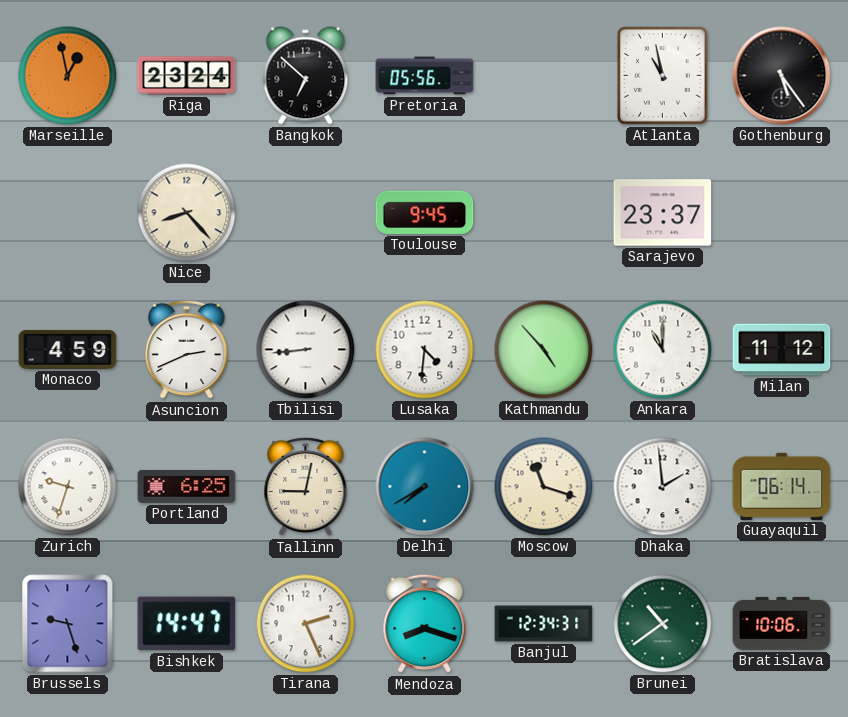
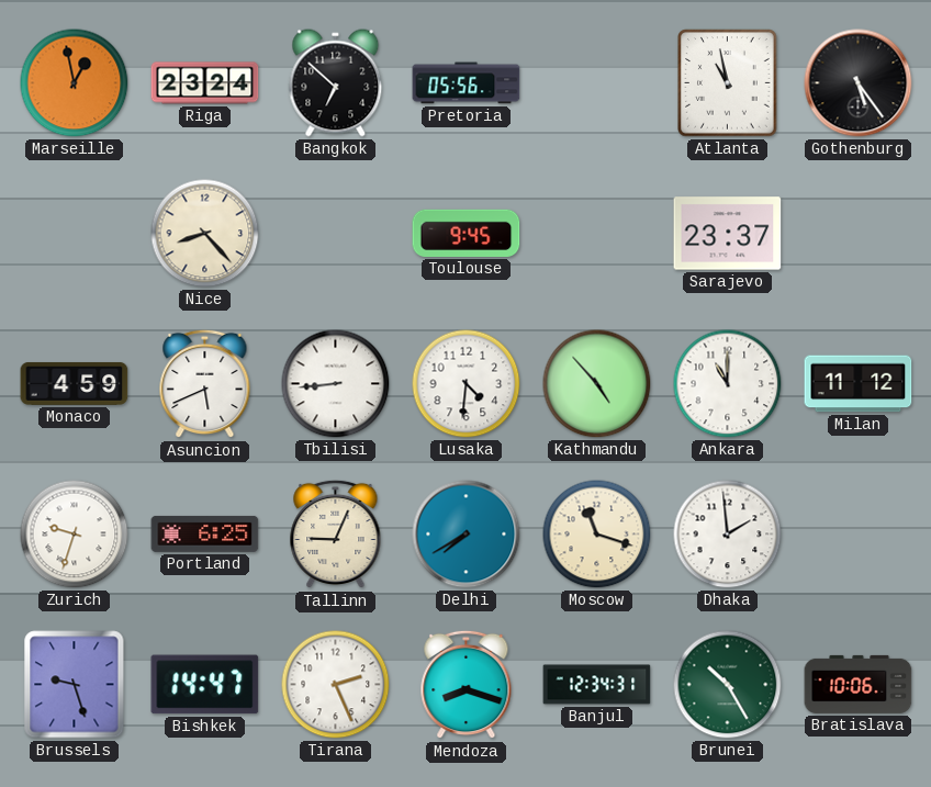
Asuncion: 2:41 -> 5:41 (205, 384)
Tallinn: 9:02 -> 9:04 (336, 535)
Guayaquil: 06:14 -> none (782, 486)
Brunei: 10:39 -> 10:25 (728, 685)
